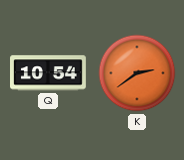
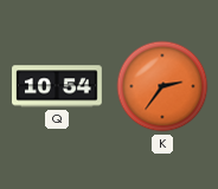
K: 2:39 -> 2:36 (162, 86)
